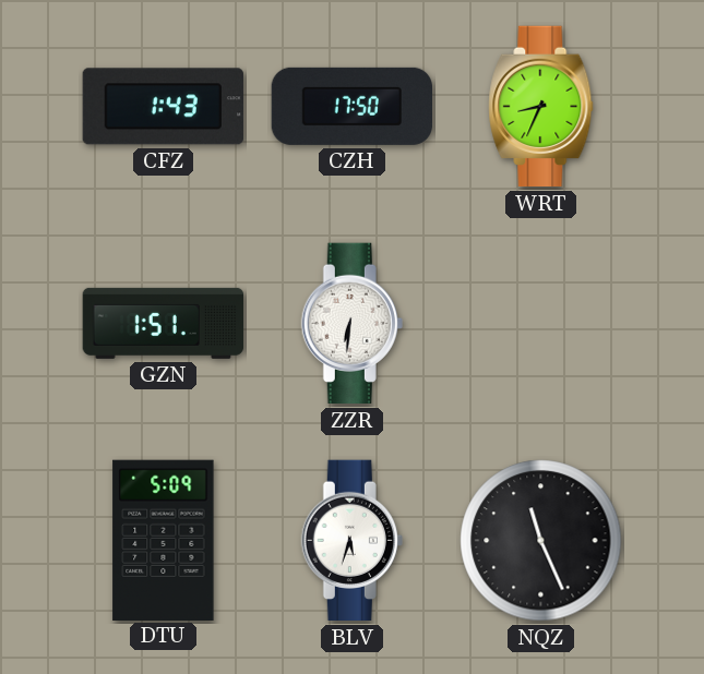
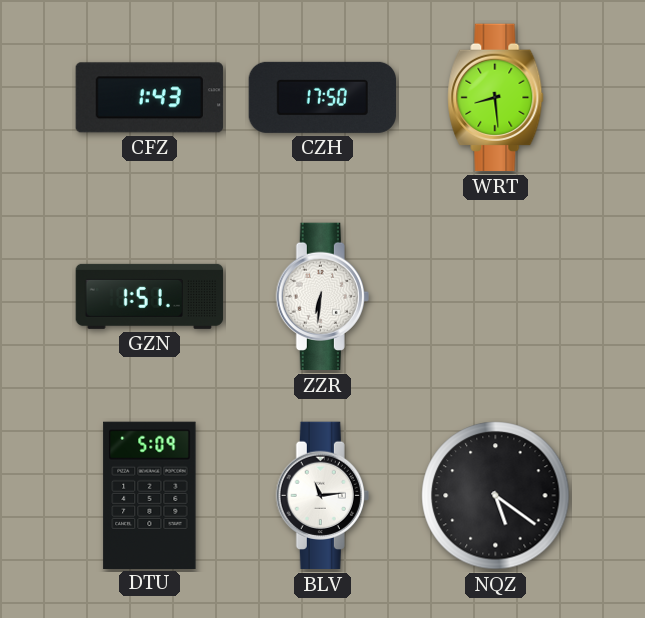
WRT: 8:34 -> 8:29 (496, 98)
BLV: 5:33 -> 11:14 (322, 496)
NQZ: 11:26 -> 5:21 (496, 496)
